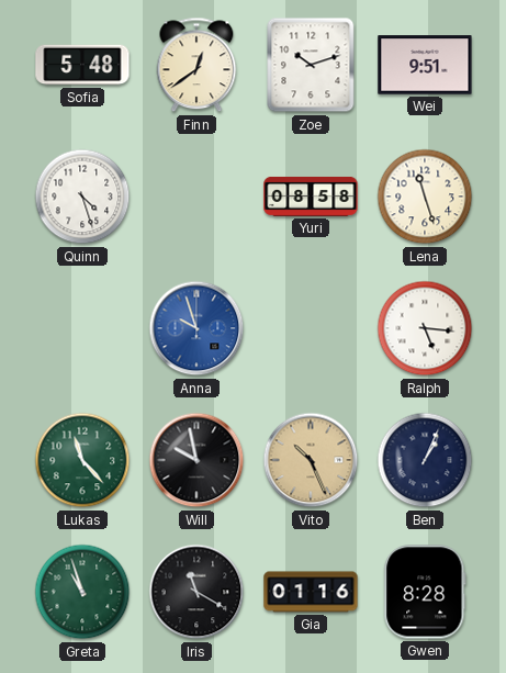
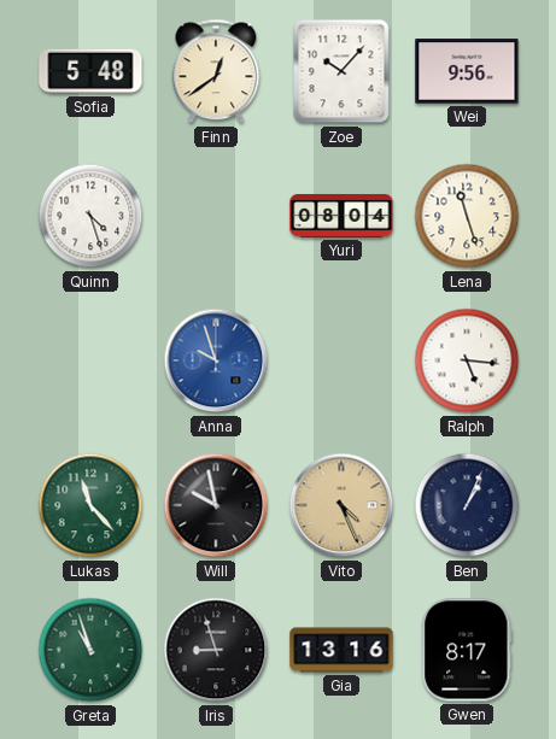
Zoe: 10:12 -> 10:07 (341, 71)
Wei: 9:51 -> 9:56 (467, 71)
Yuri: 08:58 -> 08:04 (341, 216)
Vito: 10:26 -> 4:26 (341, 505)
Iris: 11:20 -> 8:57 (216, 650)
Gia: 01:16 -> 13:16 (341, 650)
Gwen: 8:28 -> 8:17 (467, 650)
